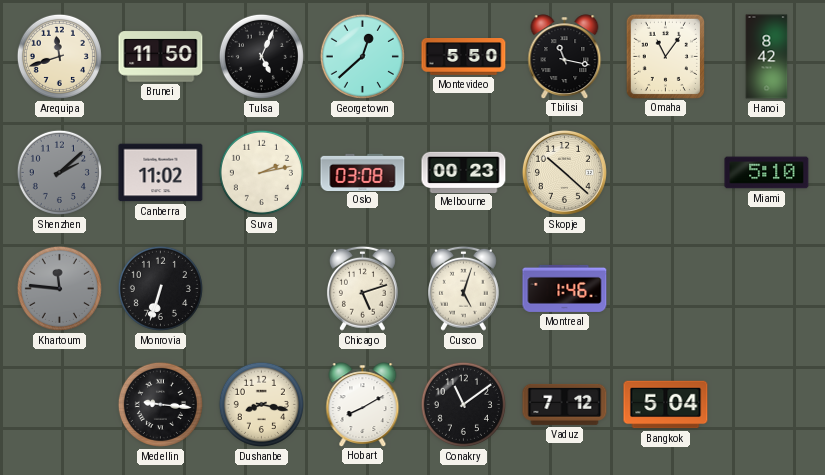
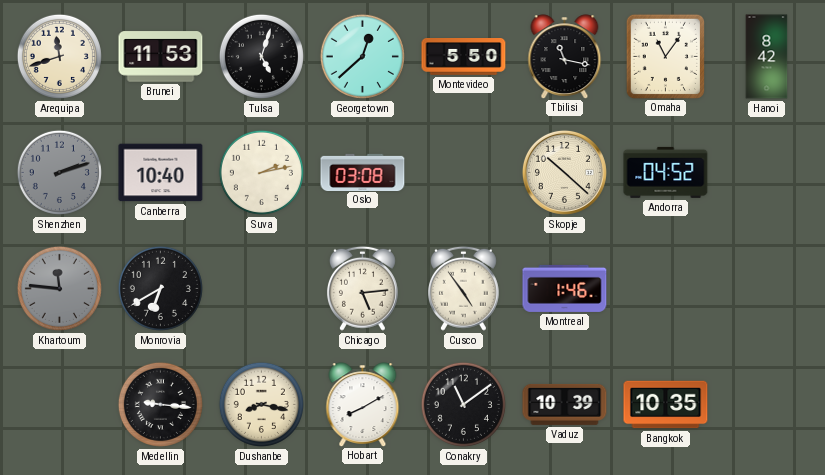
Brunei: 11:50 -> 11:53 (161, 57)
Tulsa: 5:04 -> 5:03 (261, 56)
Shenzhen: 2:08 -> 2:12 (59, 172)
Canberra: 11:02 -> 10:40 (161, 173)
Melbourne: 00:23 -> none (464, 172)
Andorra: none -> 04:52 (666, 172)
Miami: 5:10 -> none (767, 173)
Monrovia: 6:33 -> 6:40 (160, 288)
Chicago: 5:12 -> 5:14 (362, 288)
Cusco: 5:03 -> 4:54 (463, 288)
Vaduz: 7:12 -> 10:39 (565, 404)
Bangkok: 5:04 -> 10:35 (666, 405)
